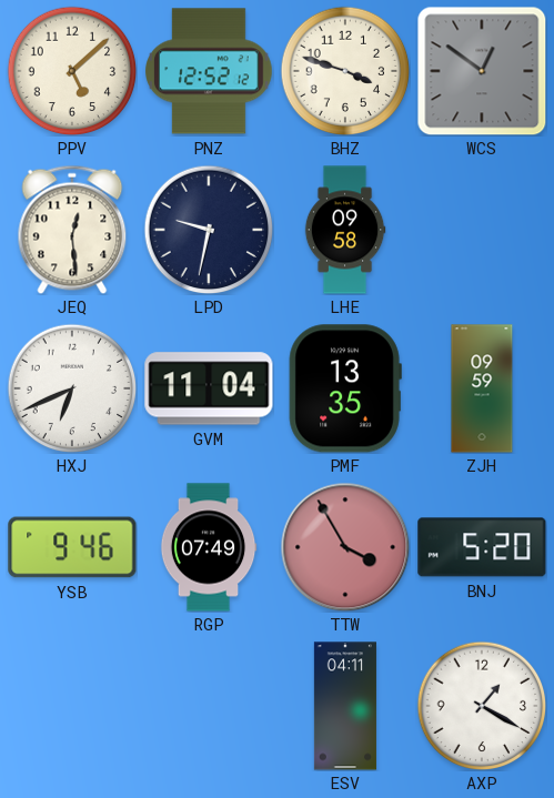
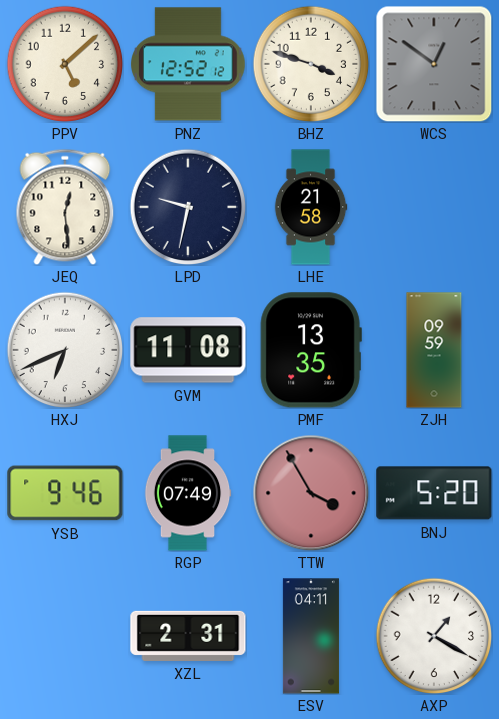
LHE: 09:58 -> 21:58 (311, 207)
GVM: 11:04 -> 11:08 (188, 350)
XZL: none -> 2:31 (188, 636)
